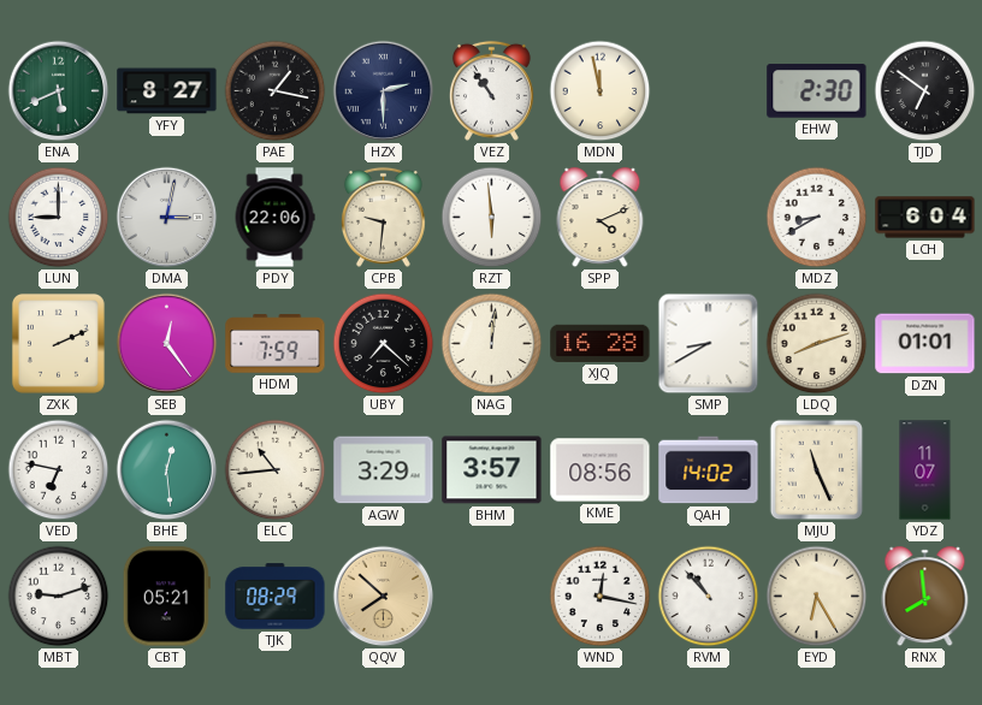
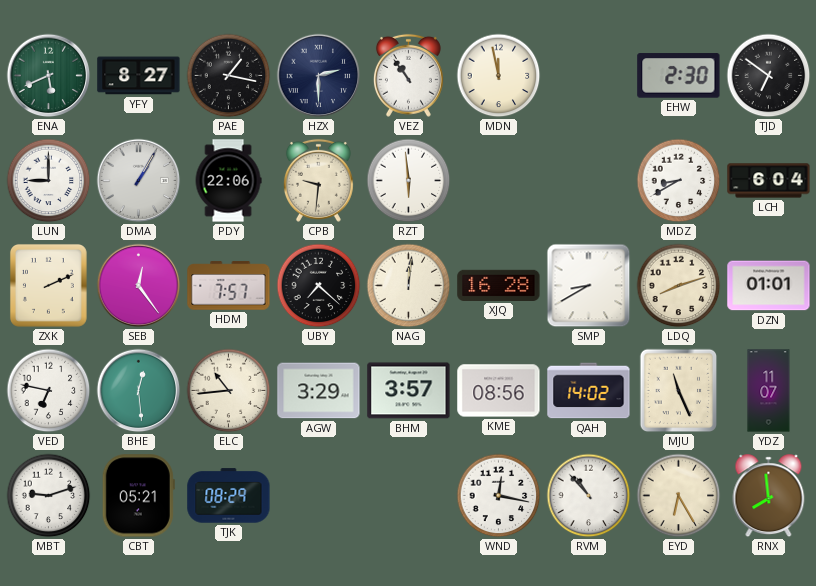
DMA: 3:02 -> 1:05 (139, 181)
SPP: 4:11 -> none (601, 218)
HDM: 7:59 -> 7:57 (229, 286)
QQV: 7:52 -> none (384, 597)
